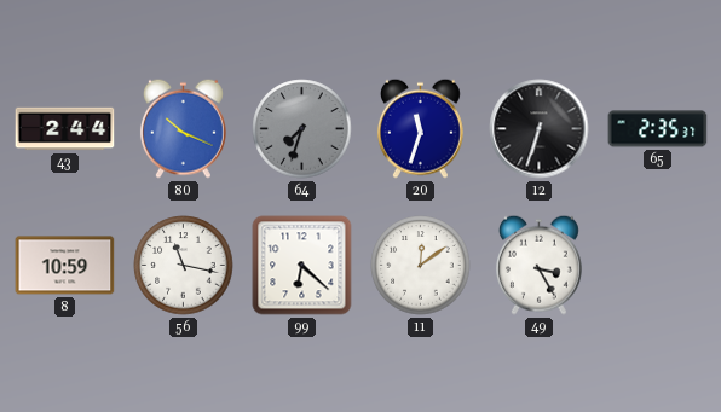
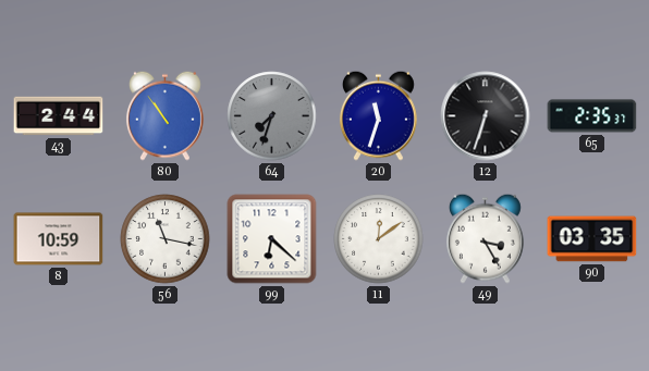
80: 10:19 -> 10:54 (164, 115)
90: none -> 03:35 (592, 239)
